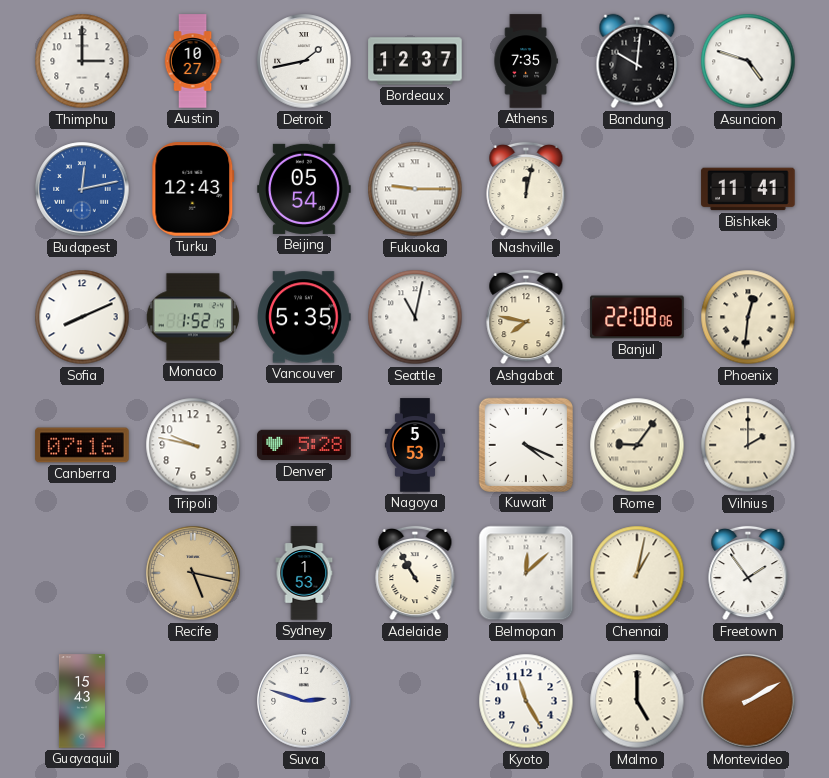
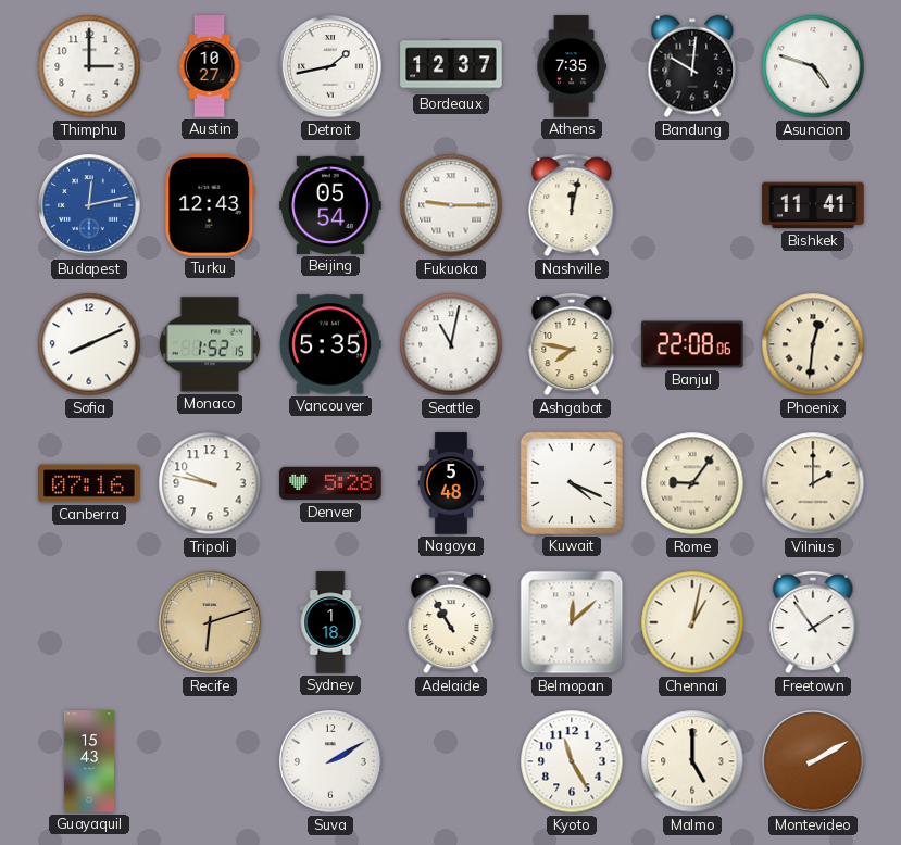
Nagoya: 5:53 -> 5:48 (451, 483)
Recife: 5:17 -> 6:12 (210, 622)
Sydney: 1:53 -> 1:18 (330, 622)
Suva: 2:48 -> 2:10 (330, 761)
